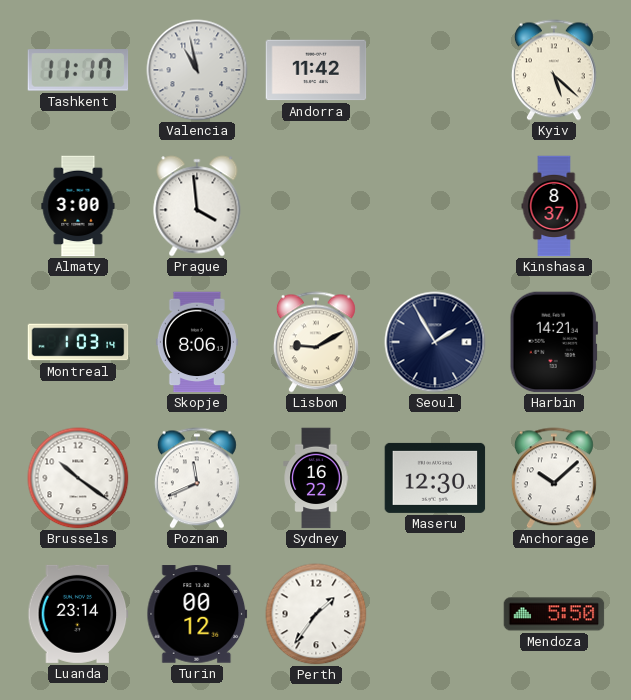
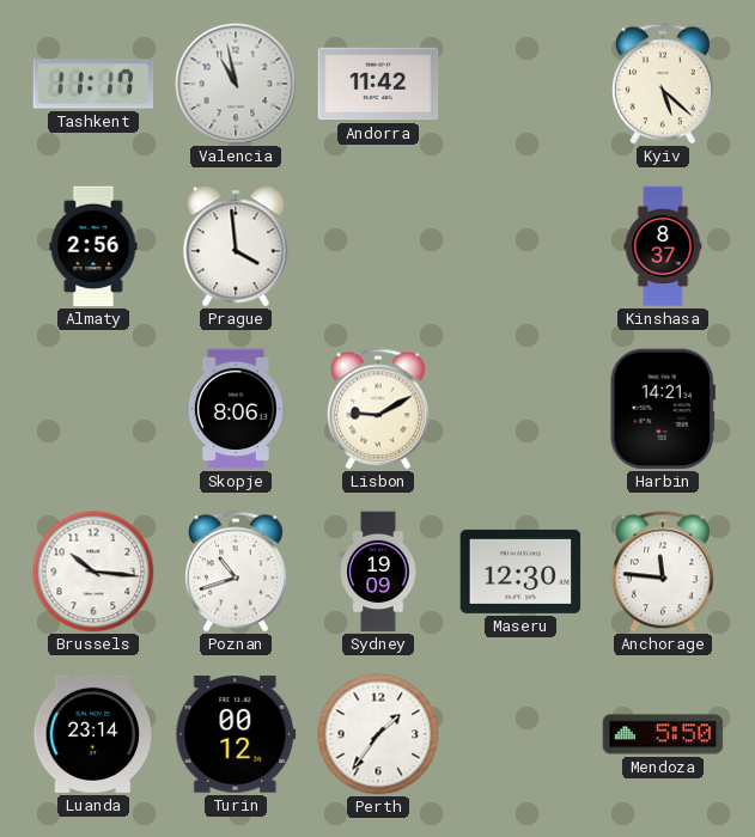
Almaty: 3:00 -> 2:56 (93, 246)
Montreal: 1:03 -> none (78, 342)
Seoul: 1:55 -> none (435, 342)
Brussels: 10:21 -> 10:16 (93, 572)
Poznan: 11:41 -> 10:42 (236, 572)
Sydney: 16:22 -> 19:09 (378, 572)
Anchorage: 10:08 -> 11:46 (663, 572)
